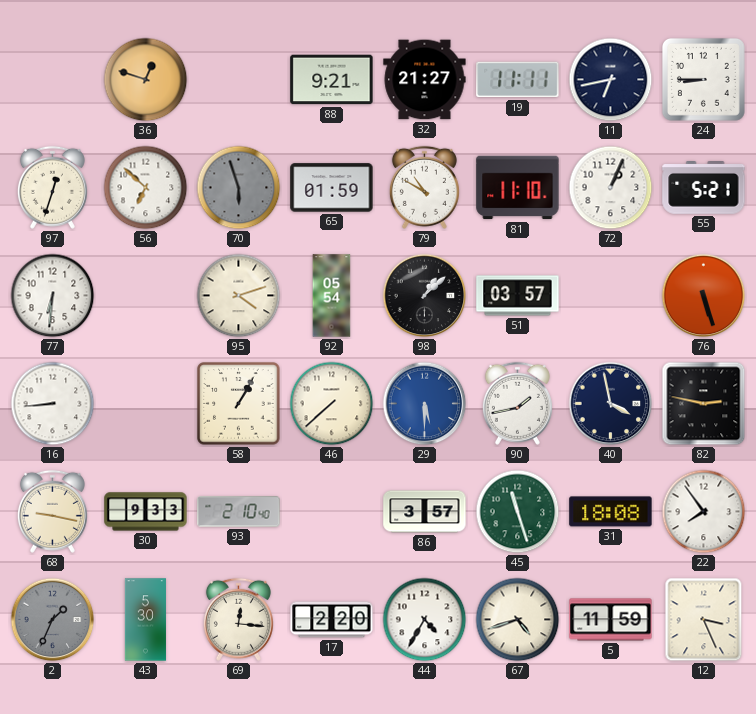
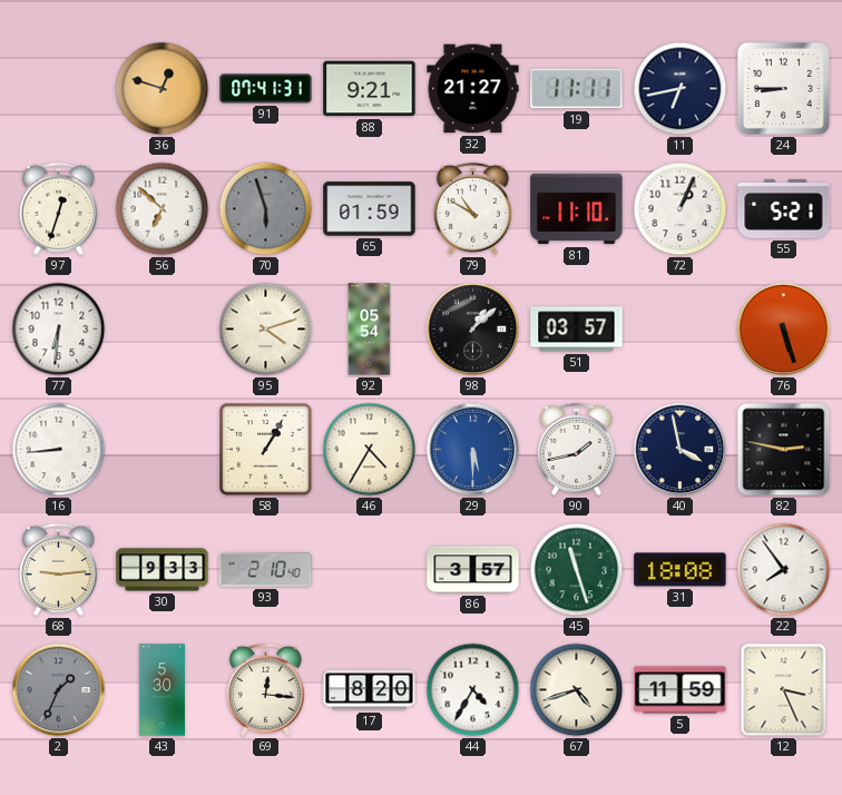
91: none -> 07:41 (266, 89)
46: 7:38 -> 4:35 (370, 450)
68: 9:17 -> 9:14 (58, 569)
17: 2:20 -> 8:20 (370, 690)
